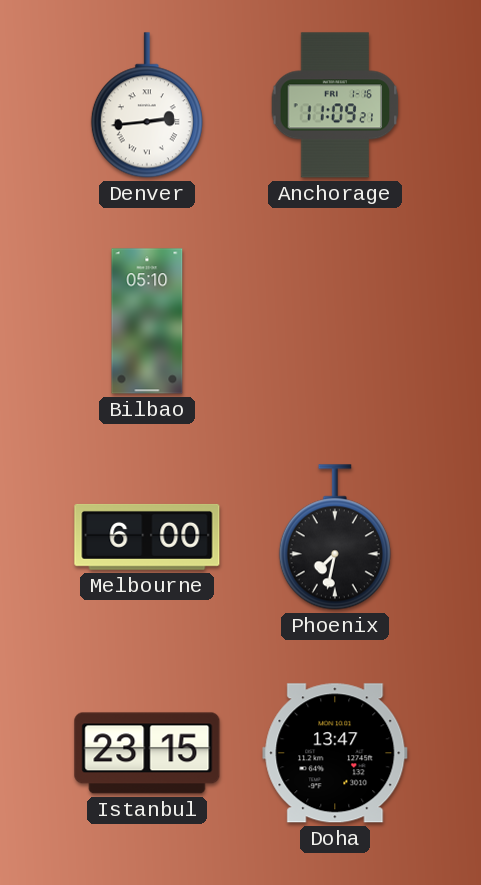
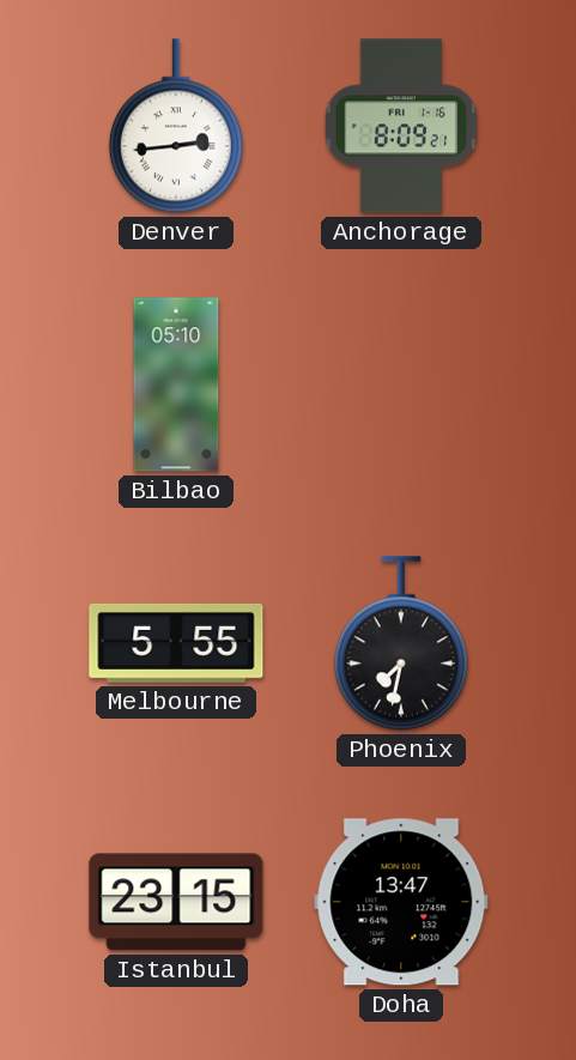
Anchorage: 11:09 -> 8:09 (401, 126)
Melbourne: 6:00 -> 5:55 (176, 643)
